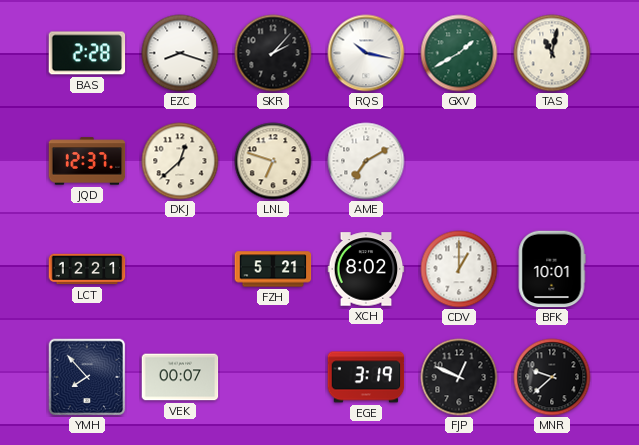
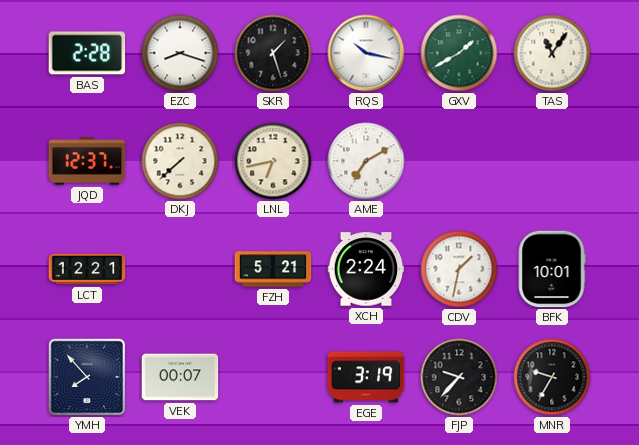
SKR: 2:07 -> 1:27 (273, 53)
TAS: 11:02 -> 11:06 (552, 53)
DKJ: 12:38 -> 7:38 (180, 161)
LNL: 6:48 -> 6:43 (273, 161)
XCH: 8:02 -> 2:24 (366, 269)
CDV: 1:00 -> 1:32 (459, 269)
FJP: 12:49 -> 9:37 (459, 377)
MNR: 9:38 -> 9:35 (552, 377)
